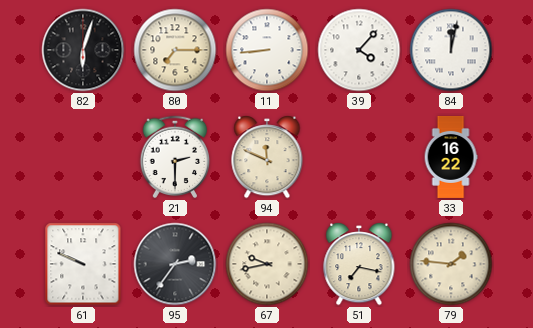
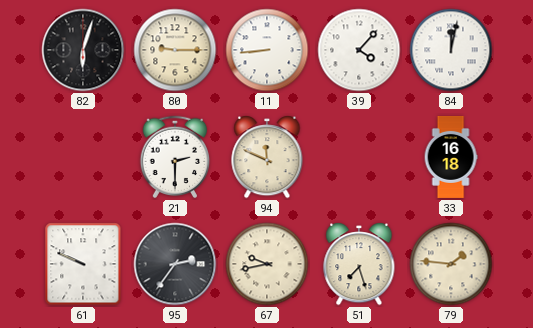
80: 7:15 -> 9:15 (175, 50)
33: 16:22 -> 16:18 (451, 157)
51: 7:17 -> 7:27 (359, 264)
